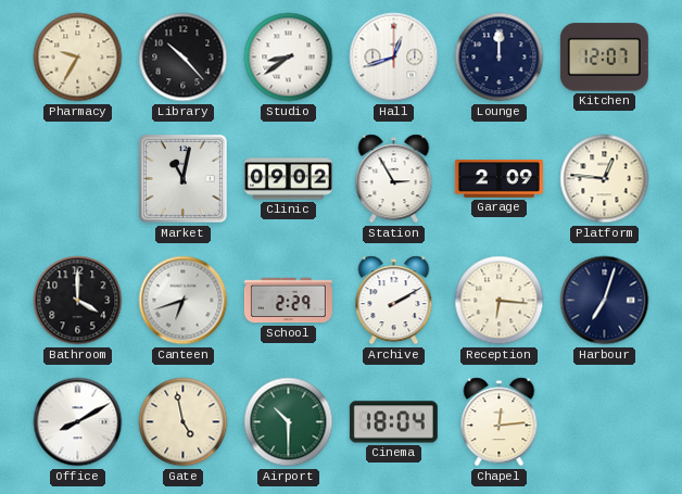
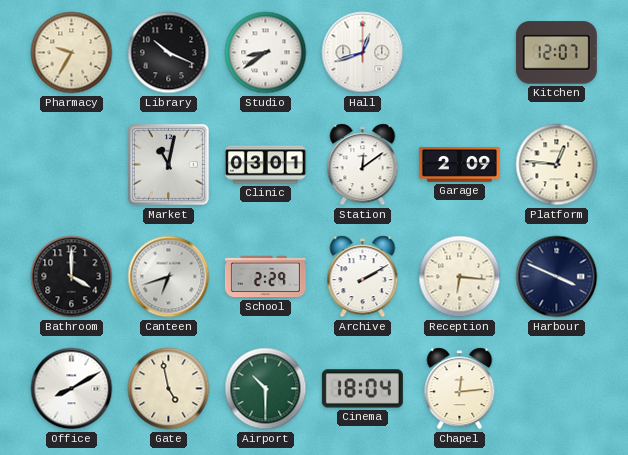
Library: 10:23 -> 10:19 (169, 53)
Lounge: 12:00 -> none (500, 58)
Clinic: 09:02 -> 03:01 (265, 165)
Station: 2:55 -> 12:09 (363, 165)
Harbour: 7:03 -> 3:49 (557, 277)
